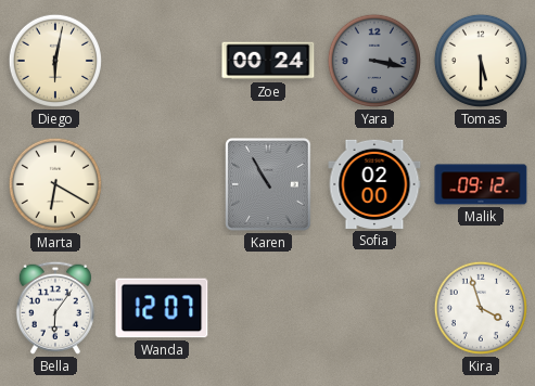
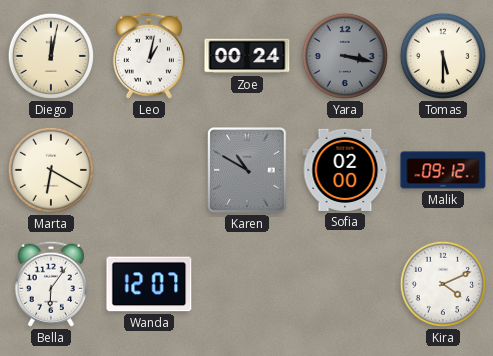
Diego: 6:02 -> 12:02 (51, 56)
Leo: none -> 1:02 (149, 56)
Karen: 10:55 -> 10:50 (247, 170)
Kira: 3:57 -> 4:11 (443, 284)
